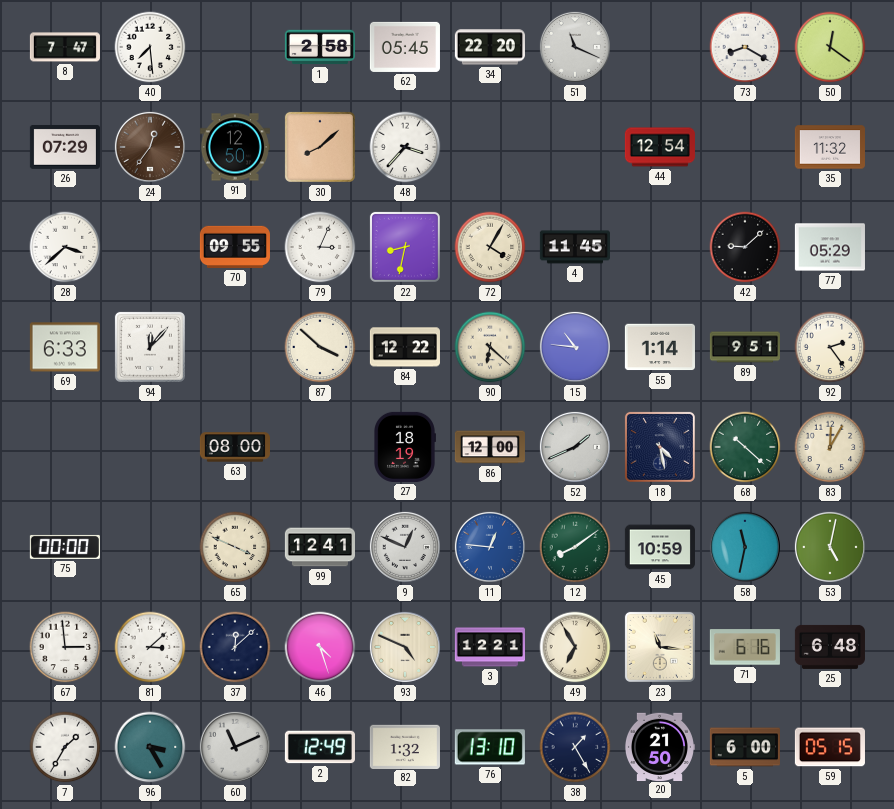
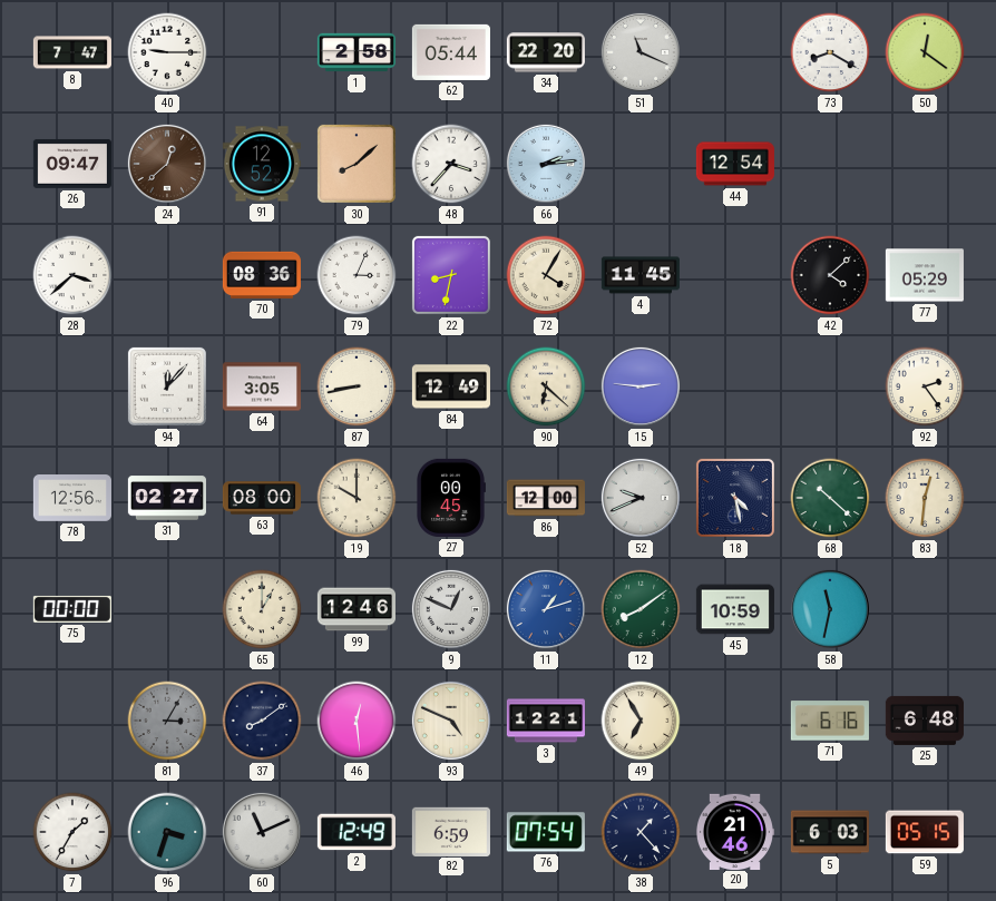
40: 7:29 -> 9:15 (167, 52)
62: 05:45 -> 05:44 (451, 52)
26: 07:29 -> 09:47 (72, 164)
24: 12:36 -> 12:38 (167, 164)
91: 12:50 -> 12:52 (262, 164)
66: none -> 2:14 (546, 164)
35: 11:32 -> none (830, 147)
70: 09:55 -> 08:36 (262, 275)
42: 9:08 -> 4:08 (830, 275)
69: 6:33 -> none (65, 347)
64: none -> 3:05 (262, 386)
87: 3:52 -> 8:43 (357, 386)
84: 12:22 -> 12:49 (451, 386)
15: 10:46 -> 2:46 (641, 386)
55: 1:14 -> none (660, 347)
89: 9:51 -> none (745, 347)
78: none -> 12:56 (72, 498)
31: none -> 02:27 (167, 498)
19: none -> 10:00 (357, 498)
27: 18:19 -> 00:45 (451, 498)
52: 1:41 -> 9:41 (641, 498)
83: 12:05 -> 12:31 (925, 498)
65: 3:49 -> 1:00 (262, 609)
99: 12:41 -> 12:46 (355, 609)
11: 12:46 -> 1:12 (546, 609)
53: 5:02 -> none (830, 547)
67: 2:59 -> none (65, 647)
81: 3:08 -> 3:05 (167, 721)
81 dial: white -> grey (167, 721)
37: 12:08 -> 8:09 (262, 721)
46: 4:27 -> 12:29 (357, 721)
23: 11:16 -> none (660, 647)
96: 3:25 -> 3:33 (167, 832)
82: 1:32 -> 6:59 (451, 831)
76: 13:10 -> 07:54 (546, 832)
38: 1:25 -> 1:23 (641, 832)
20: 21:50 -> 21:46 (734, 831)
5: 6:00 -> 6:03 (830, 832)
